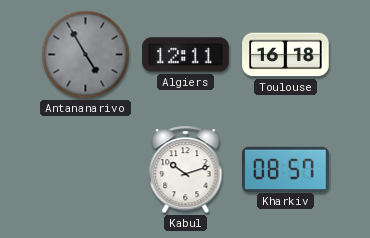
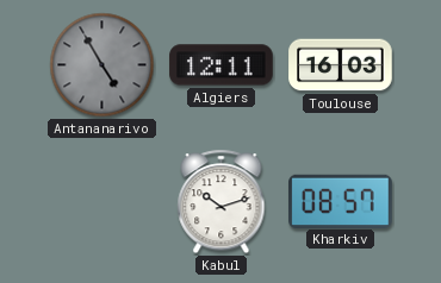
Toulouse: 16:18 -> 16:03 (341, 65)
